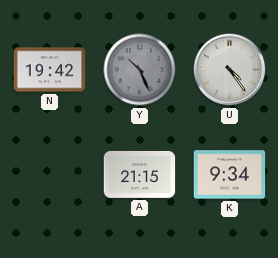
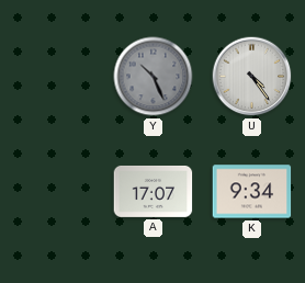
N: 19:42 -> none (50, 70)
A: 21:15 -> 17:07 (154, 191)
